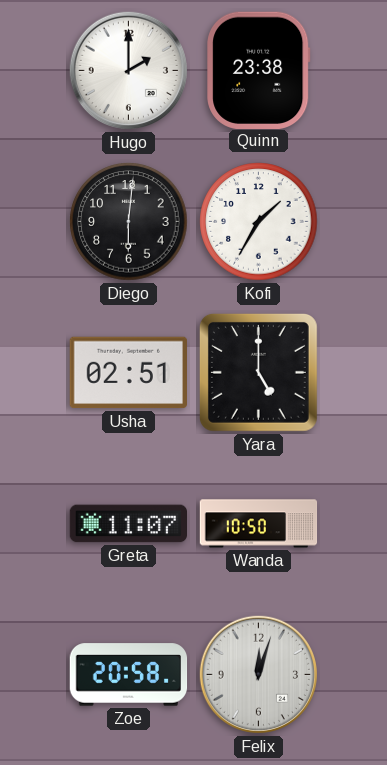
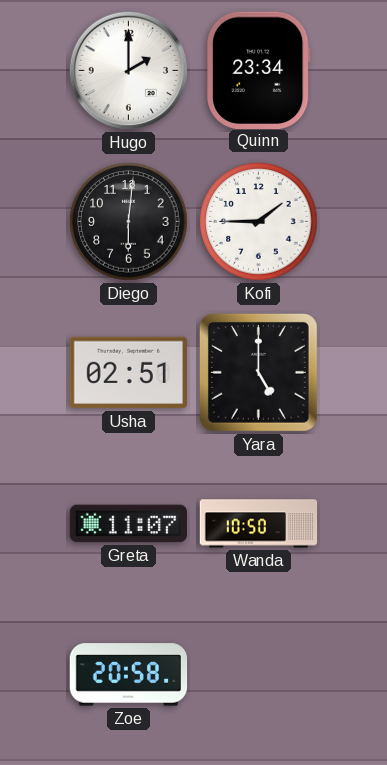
Quinn: 23:38 -> 23:34 (259, 70)
Kofi: 1:35 -> 1:45 (259, 222)
Felix: 12:03 -> none (258, 674)
